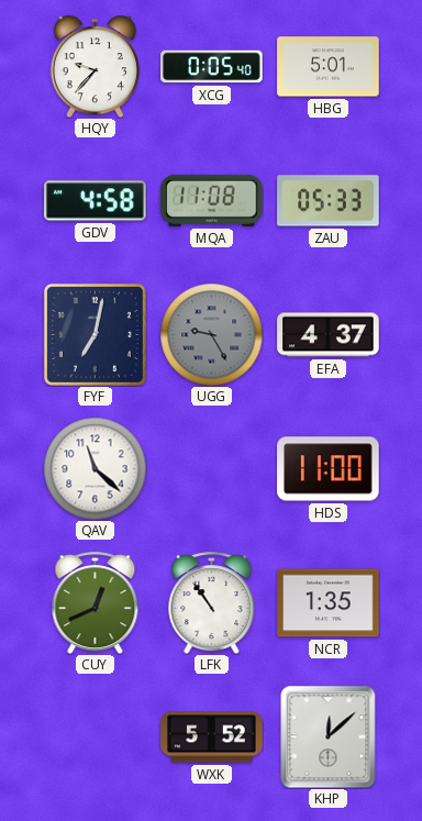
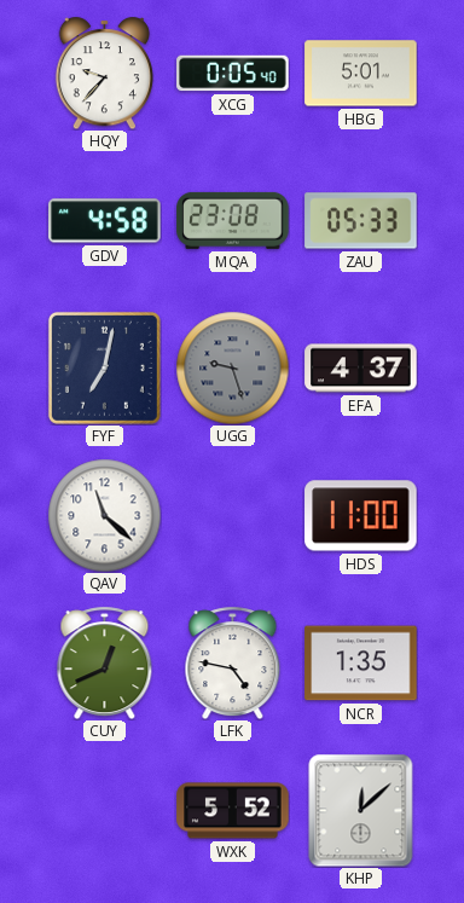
MQA: 11:08 -> 23:08 (233, 220)
UGG: 9:25 -> 9:27 (232, 367)
LFK: 10:54 -> 4:47 (233, 662)
